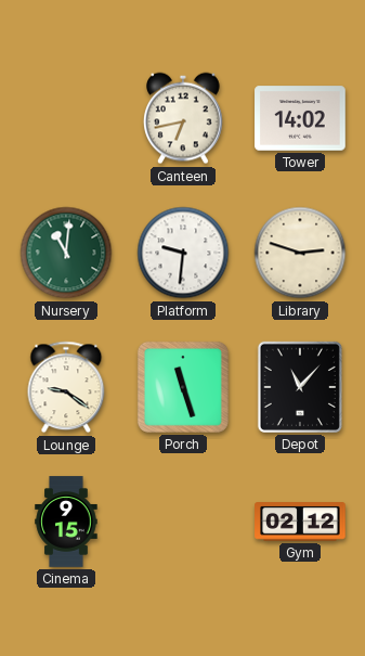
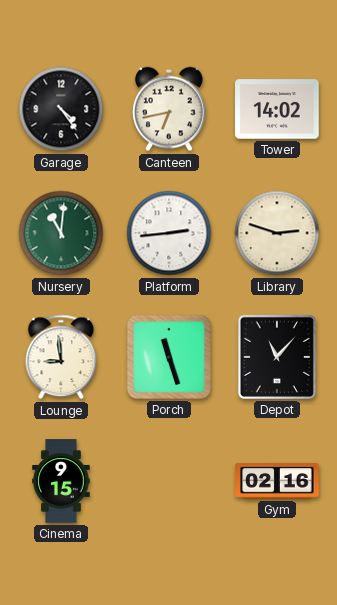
Garage: none -> 4:24 (61, 109)
Platform: 9:31 -> 2:44 (169, 233)
Lounge: 9:21 -> 8:59 (61, 357)
Gym: 02:12 -> 02:16 (277, 481)
